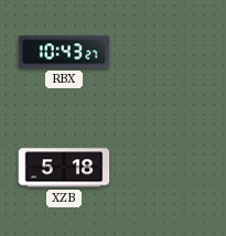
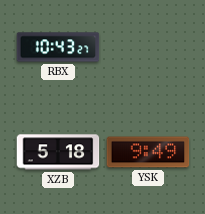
YSK: none -> 9:49 (148, 152)
